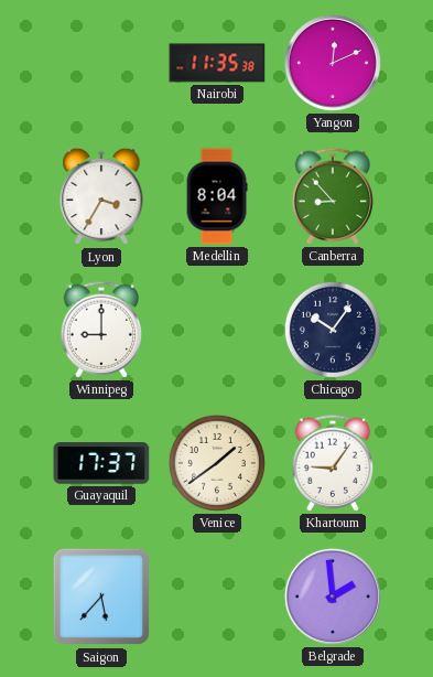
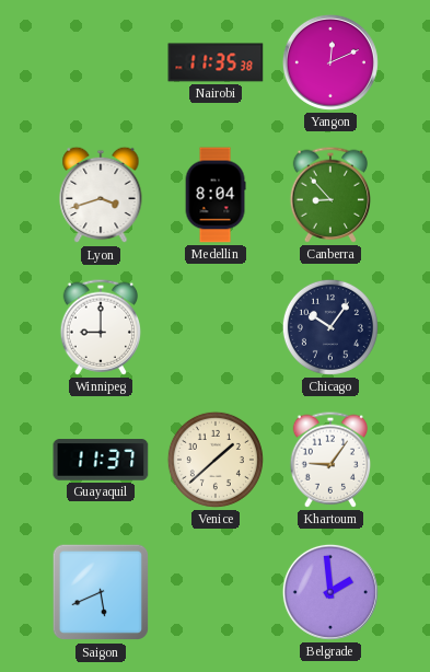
Lyon: 3:35 -> 3:42 (101, 195)
Guayaquil: 17:37 -> 11:37 (101, 460)
Venice: 1:39 -> 1:38 (216, 460)
Saigon: 5:37 -> 5:41 (101, 592)
